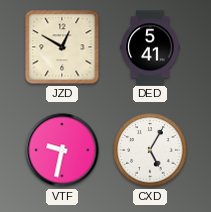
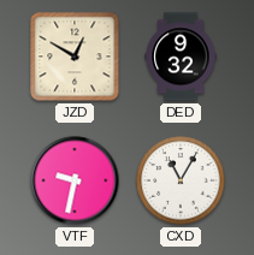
DED: 5:41 -> 9:32 (181, 57)
CXD: 5:05 -> 11:05 (181, 180)
